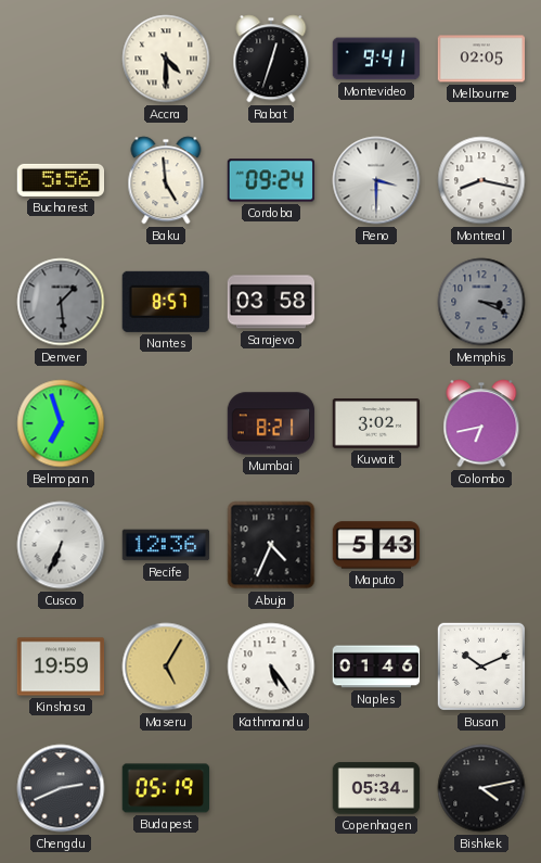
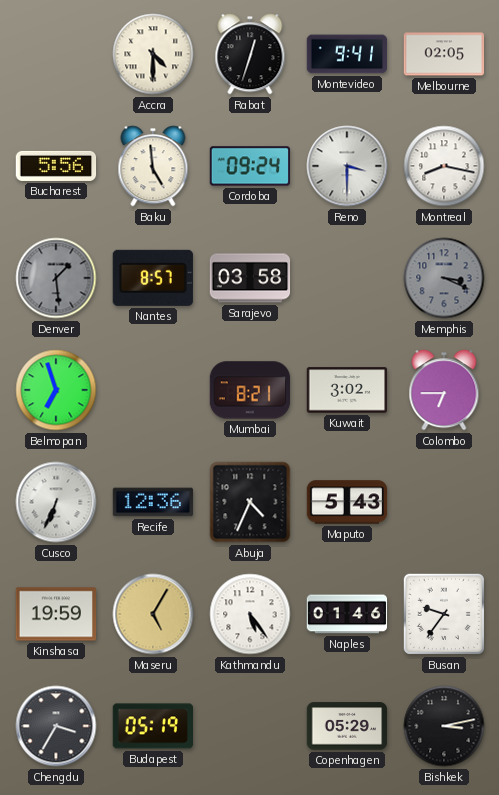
Colombo: 6:43 -> 6:45 (444, 390)
Busan: 10:11 -> 9:36 (444, 614)
Chengdu: 2:41 -> 3:35 (56, 726)
Copenhagen: 05:34 -> 05:29 (347, 726)
Bishkek: 4:13 -> 3:13 (444, 726)
